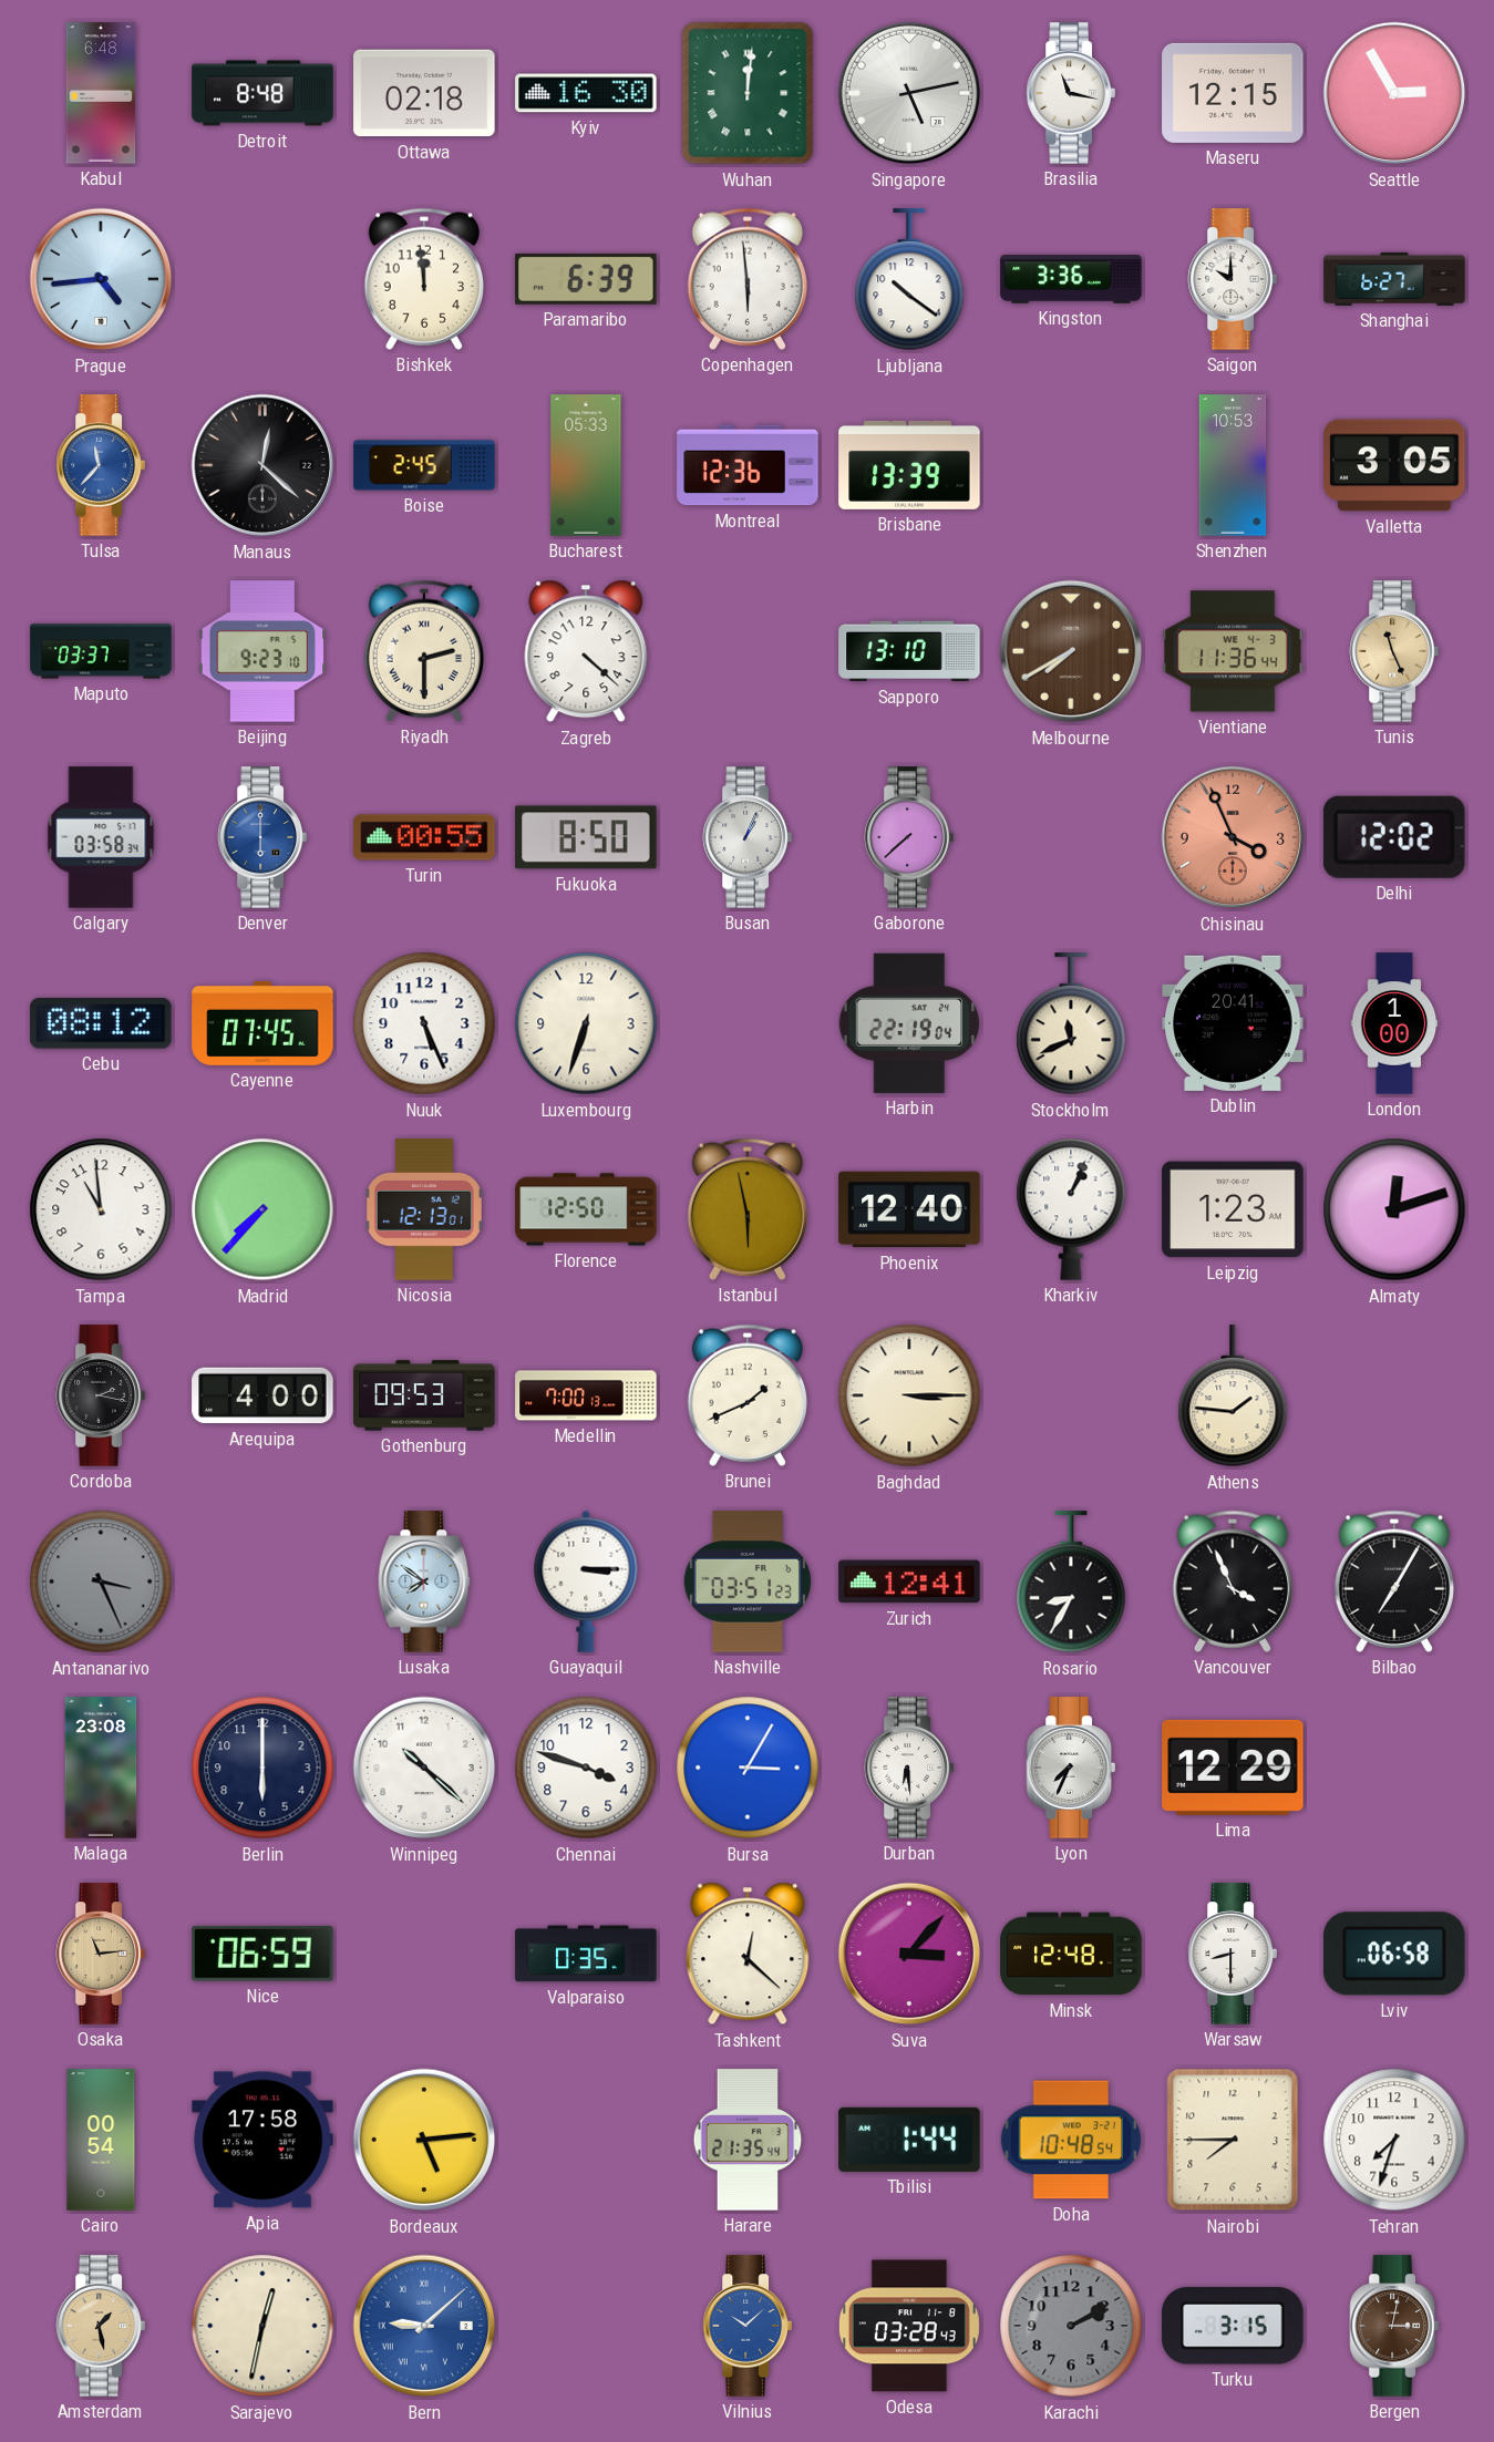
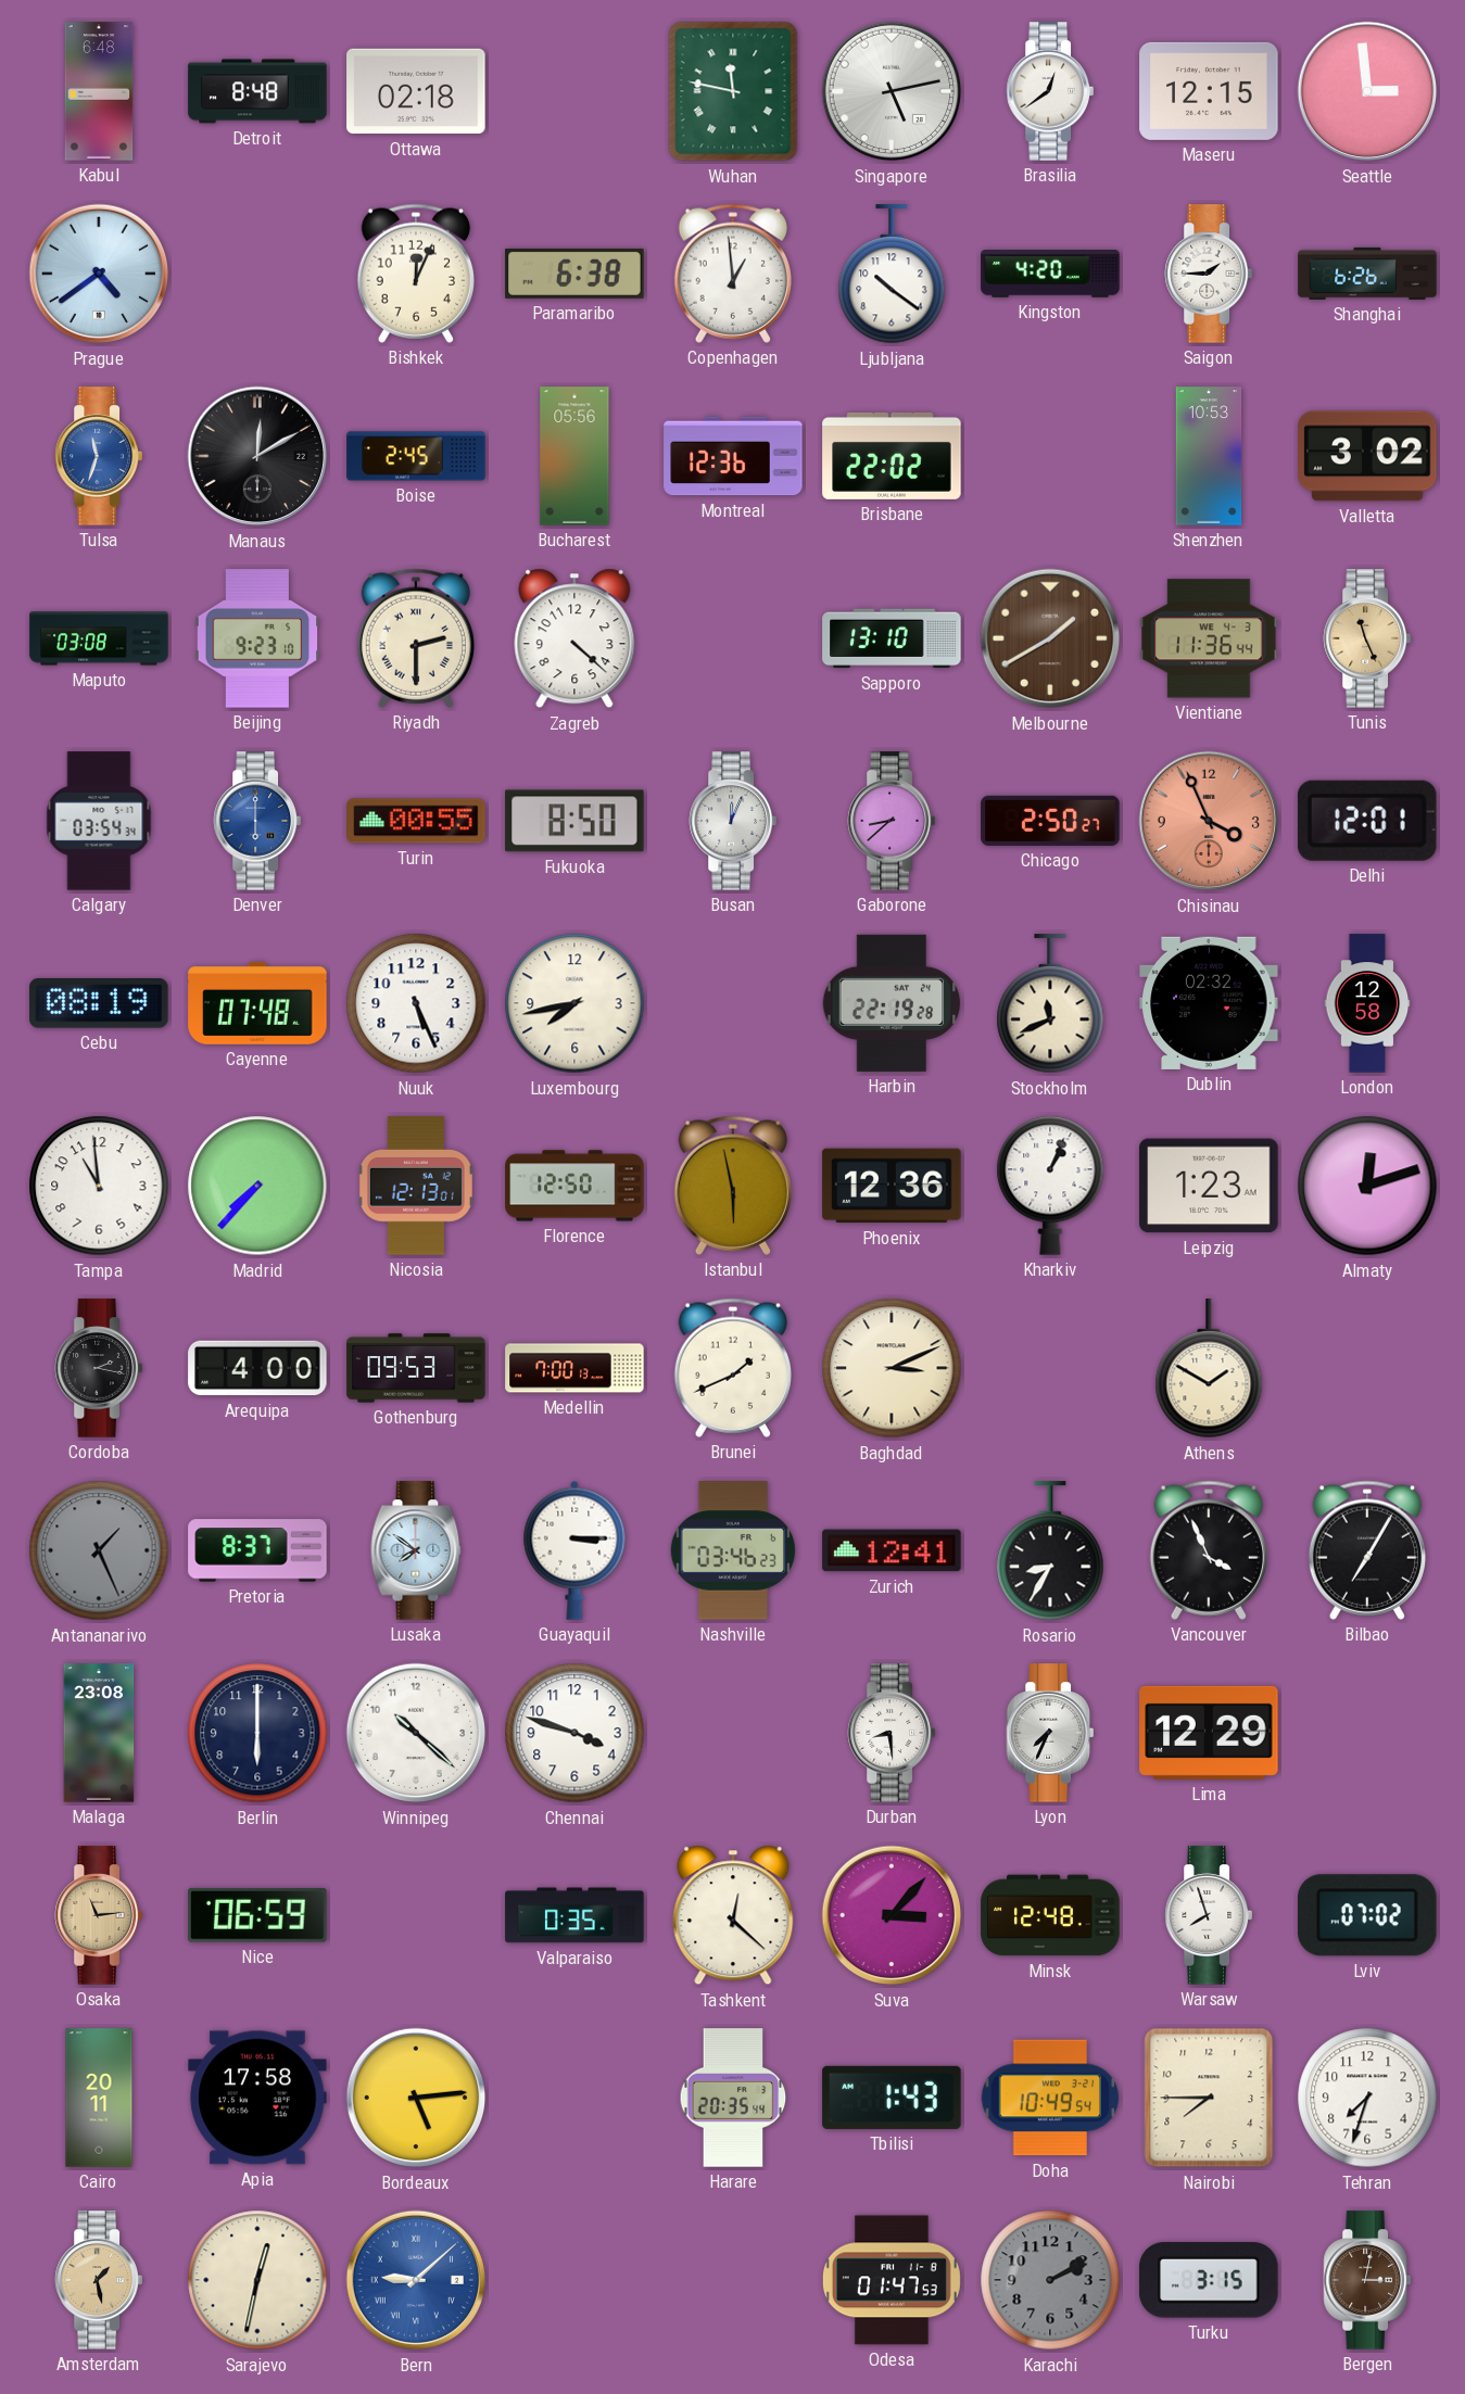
Kyiv: 16:30 -> none (586, 93)
Wuhan: 12:01 -> 11:47 (733, 91)
Brasilia: 11:17 -> 12:39 (1050, 91)
Seattle: 2:55 -> 2:59 (1367, 91)
Prague: 4:44 -> 4:39 (99, 274)
Bishkek: 11:59 -> 12:04 (415, 274)
Paramaribo: 6:39 -> 6:38 (574, 274)
Copenhagen: 5:59 -> 12:59 (732, 274)
Kingston: 3:36 -> 4:20 (1050, 275)
Saigon: 10:00 -> 1:45 (1209, 274)
Shanghai: 6:27 -> 6:26 (1367, 274)
Tulsa: 11:37 -> 11:33 (99, 456)
Manaus: 12:22 -> 12:10 (257, 456)
Bucharest: 05:33 -> 05:56 (574, 456)
Brisbane: 13:39 -> 22:02 (892, 456)
Valletta: 3:05 -> 3:02 (1367, 456)
Maputo: 03:37 -> 03:08 (99, 638)
Melbourne: 7:40 -> 1:40 (1050, 638)
Calgary: 03:58 -> 03:54 (99, 821)
Busan: 1:04 -> 12:04 (733, 821)
Gaborone: 7:38 -> 8:38 (892, 821)
Chicago: none -> 2:50 (1050, 821)
Delhi: 12:02 -> 12:01 (1367, 821)
Cebu: 08:12 -> 08:19 (99, 1004)
Cayenne: 07:45 -> 07:48 (257, 1003)
Luxembourg: 6:33 -> 7:43 (574, 1003)
Harbin: 22:19:04 -> 22:19:28 (892, 1003)
Dublin: 20:41 -> 02:32 (1209, 1003)
London: 1:00 -> 12:58 (1367, 1003)
Phoenix: 12:40 -> 12:36 (892, 1186)
Baghdad: 3:15 -> 3:11 (892, 1368)
Athens: 1:46 -> 1:50 (1209, 1369)
Antananarivo: 3:26 -> 1:26 (99, 1550)
Pretoria: none -> 8:37 (257, 1550)
Nashville: 03:51 -> 03:46 (733, 1550)
Bursa: 3:05 -> none (748, 1768)
Durban: 6:29 -> 8:29 (892, 1733)
Warsaw: 8:30 -> 7:57 (1209, 1915)
Lviv: 06:58 -> 07:02 (1368, 1915)
Cairo: 00:54 -> 20:11 (99, 2098)
Harare: 21:35 -> 20:35 (733, 2098)
Tbilisi: 1:44 -> 1:43 (892, 2098)
Doha: 10:48 -> 10:49 (1050, 2098)
Vilnius: 10:08 -> none (748, 2326)
Odesa: 03:28 -> 01:47 (892, 2280)
